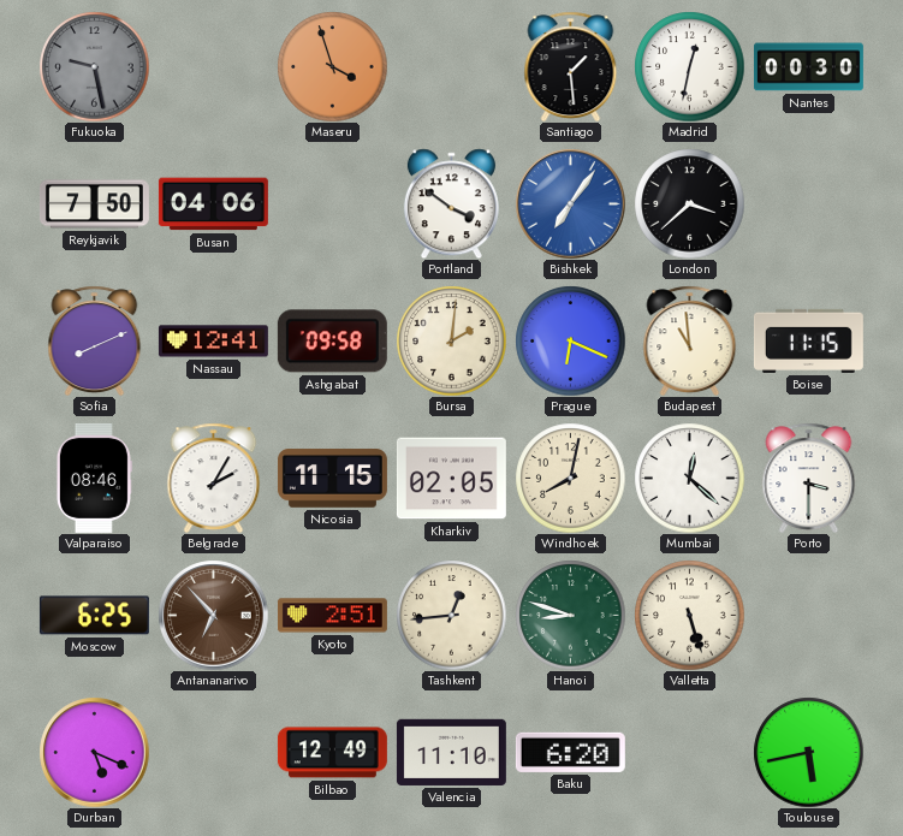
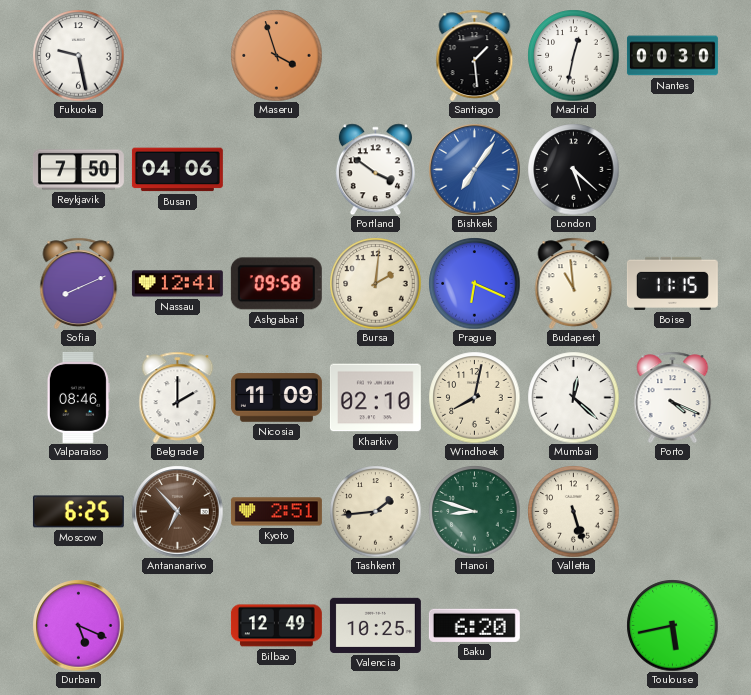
Fukuoka dial: grey -> white (78, 55)
London: 3:38 -> 5:22 (573, 169)
Belgrade: 2:05 -> 2:00 (178, 397)
Nicosia: 11:15 -> 11:09 (276, 398)
Kharkiv: 02:05 -> 02:10 (375, 398)
Porto: 3:30 -> 4:19 (673, 397)
Tashkent: 12:44 -> 1:44 (375, 511)
Valencia: 11:10 -> 10:25 (375, 625)
